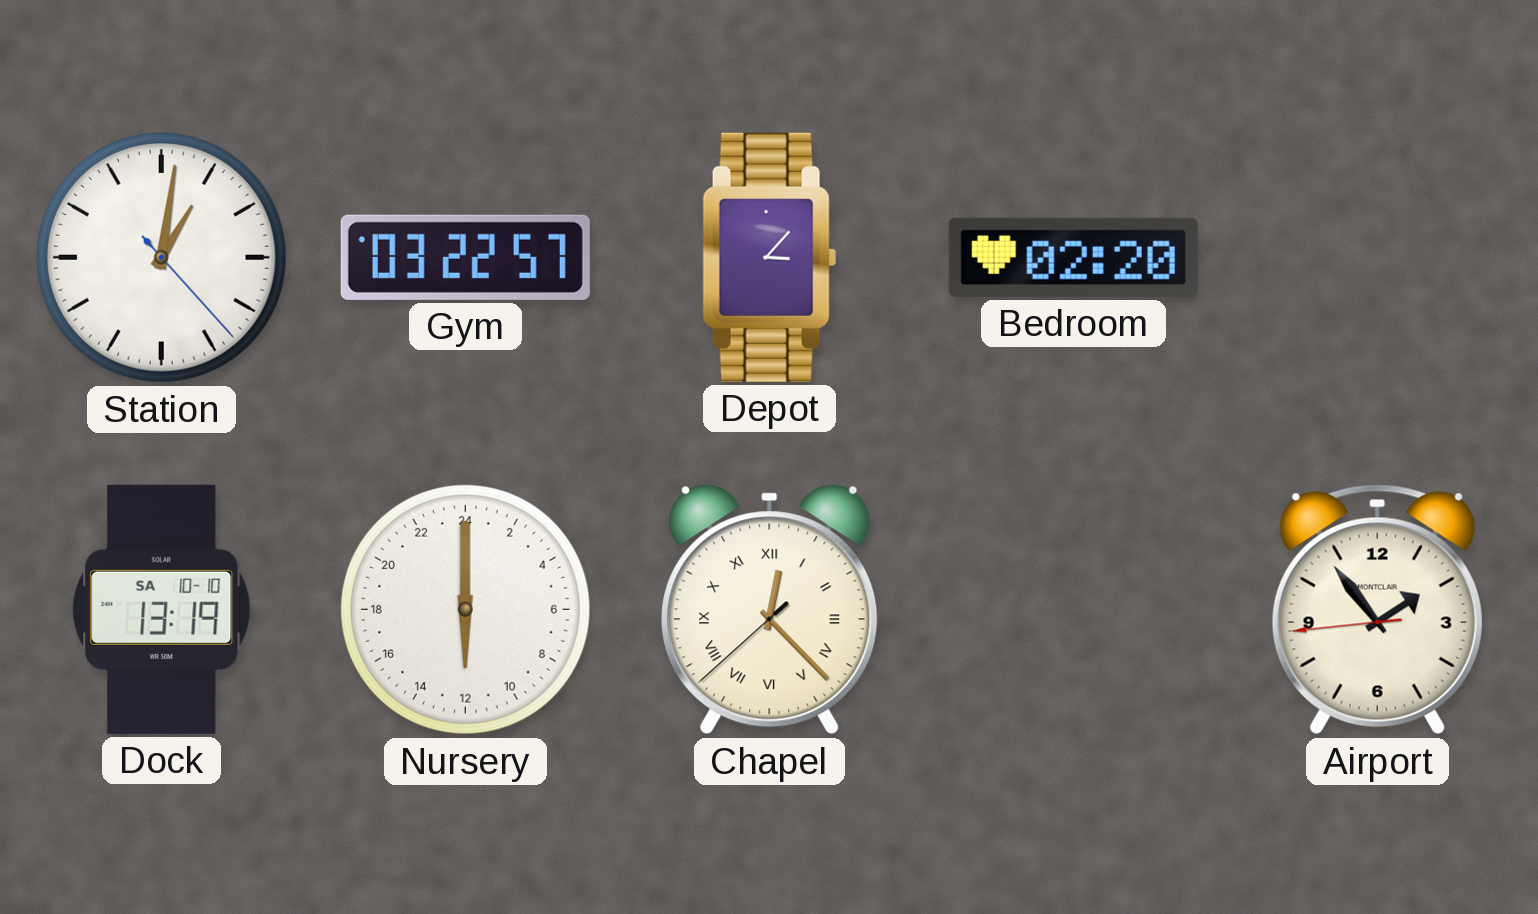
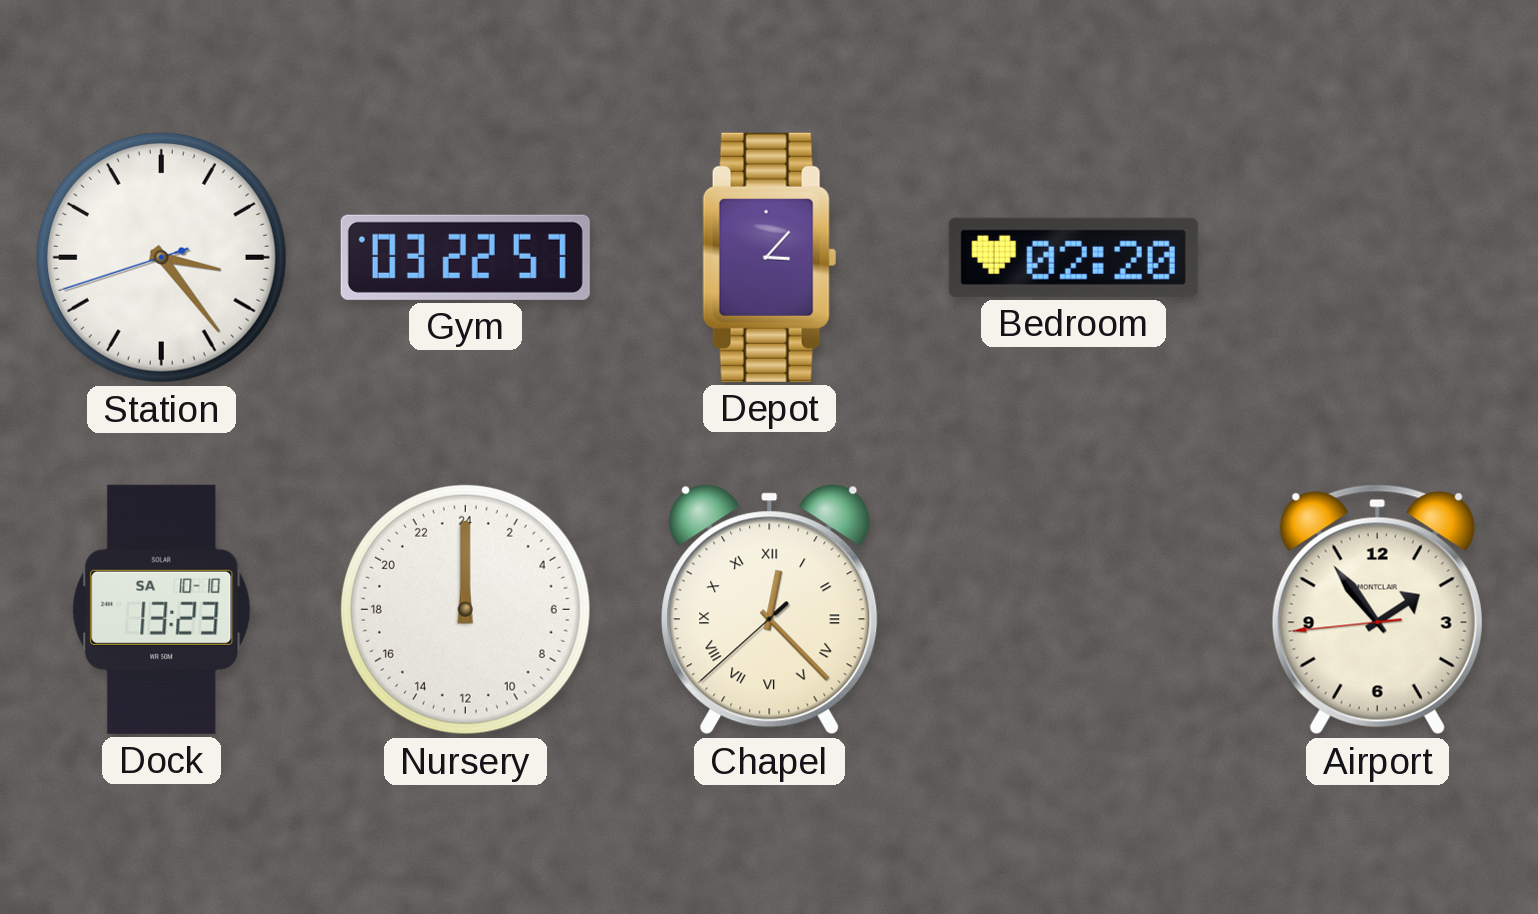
Station: 1:01 -> 3:23 (161, 257)
Dock: 13:19 -> 13:23 (162, 609)
Nursery: 12:00 -> 0:00 (465, 609)
